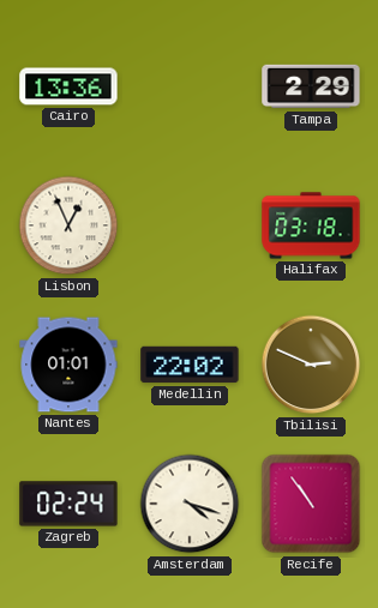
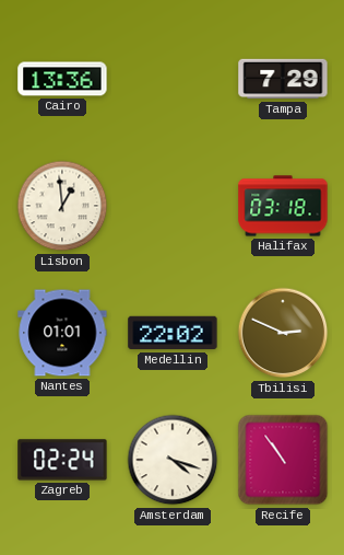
Tampa: 2:29 -> 7:29 (283, 79)
Lisbon: 12:56 -> 12:59 (62, 206)
